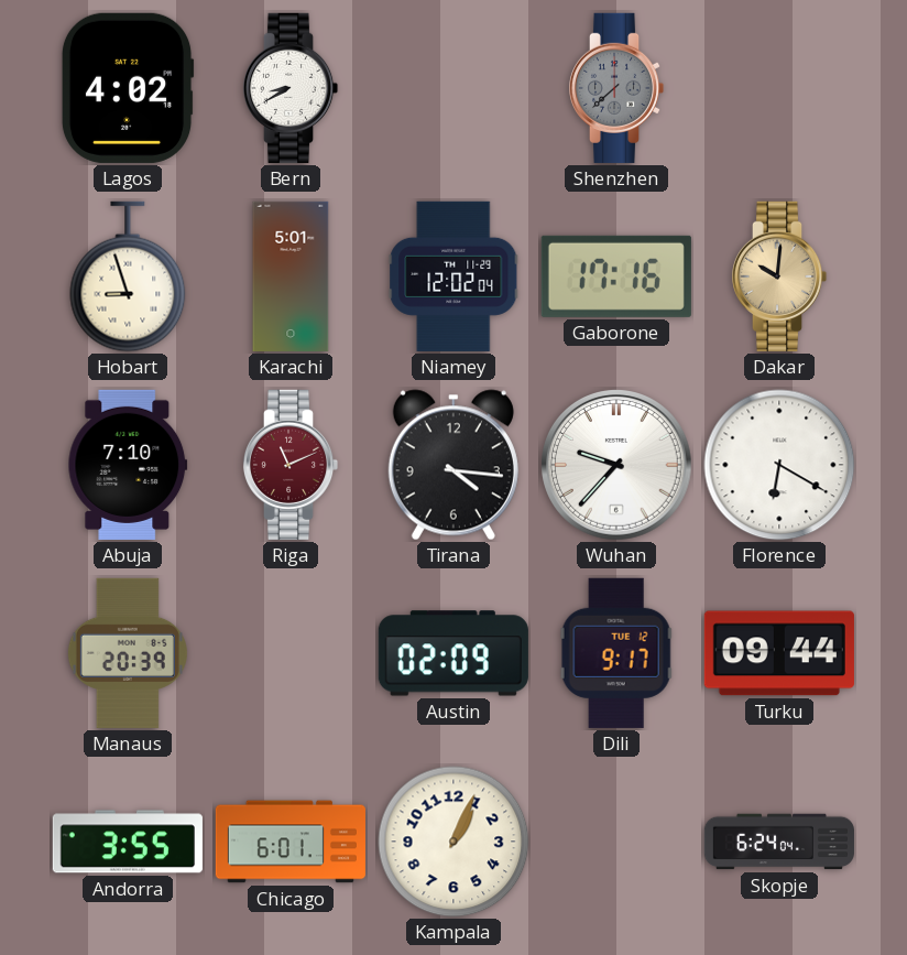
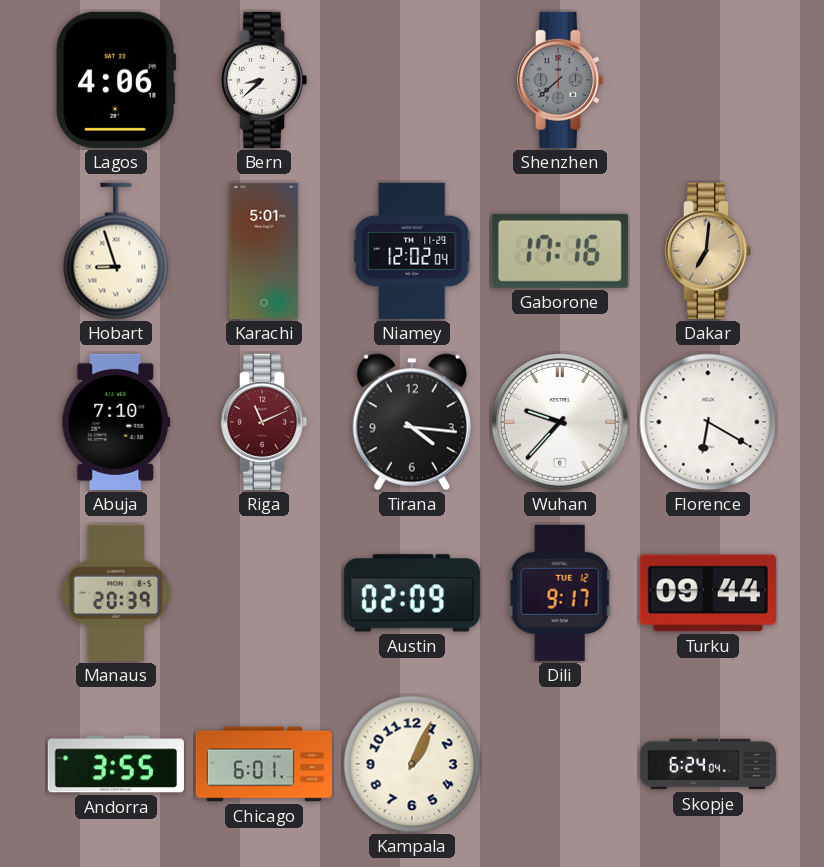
Lagos: 4:02 -> 4:06 (116, 80)
Bern: 8:40 -> 8:38 (264, 80)
Dakar: 10:01 -> 7:01 (708, 251)
